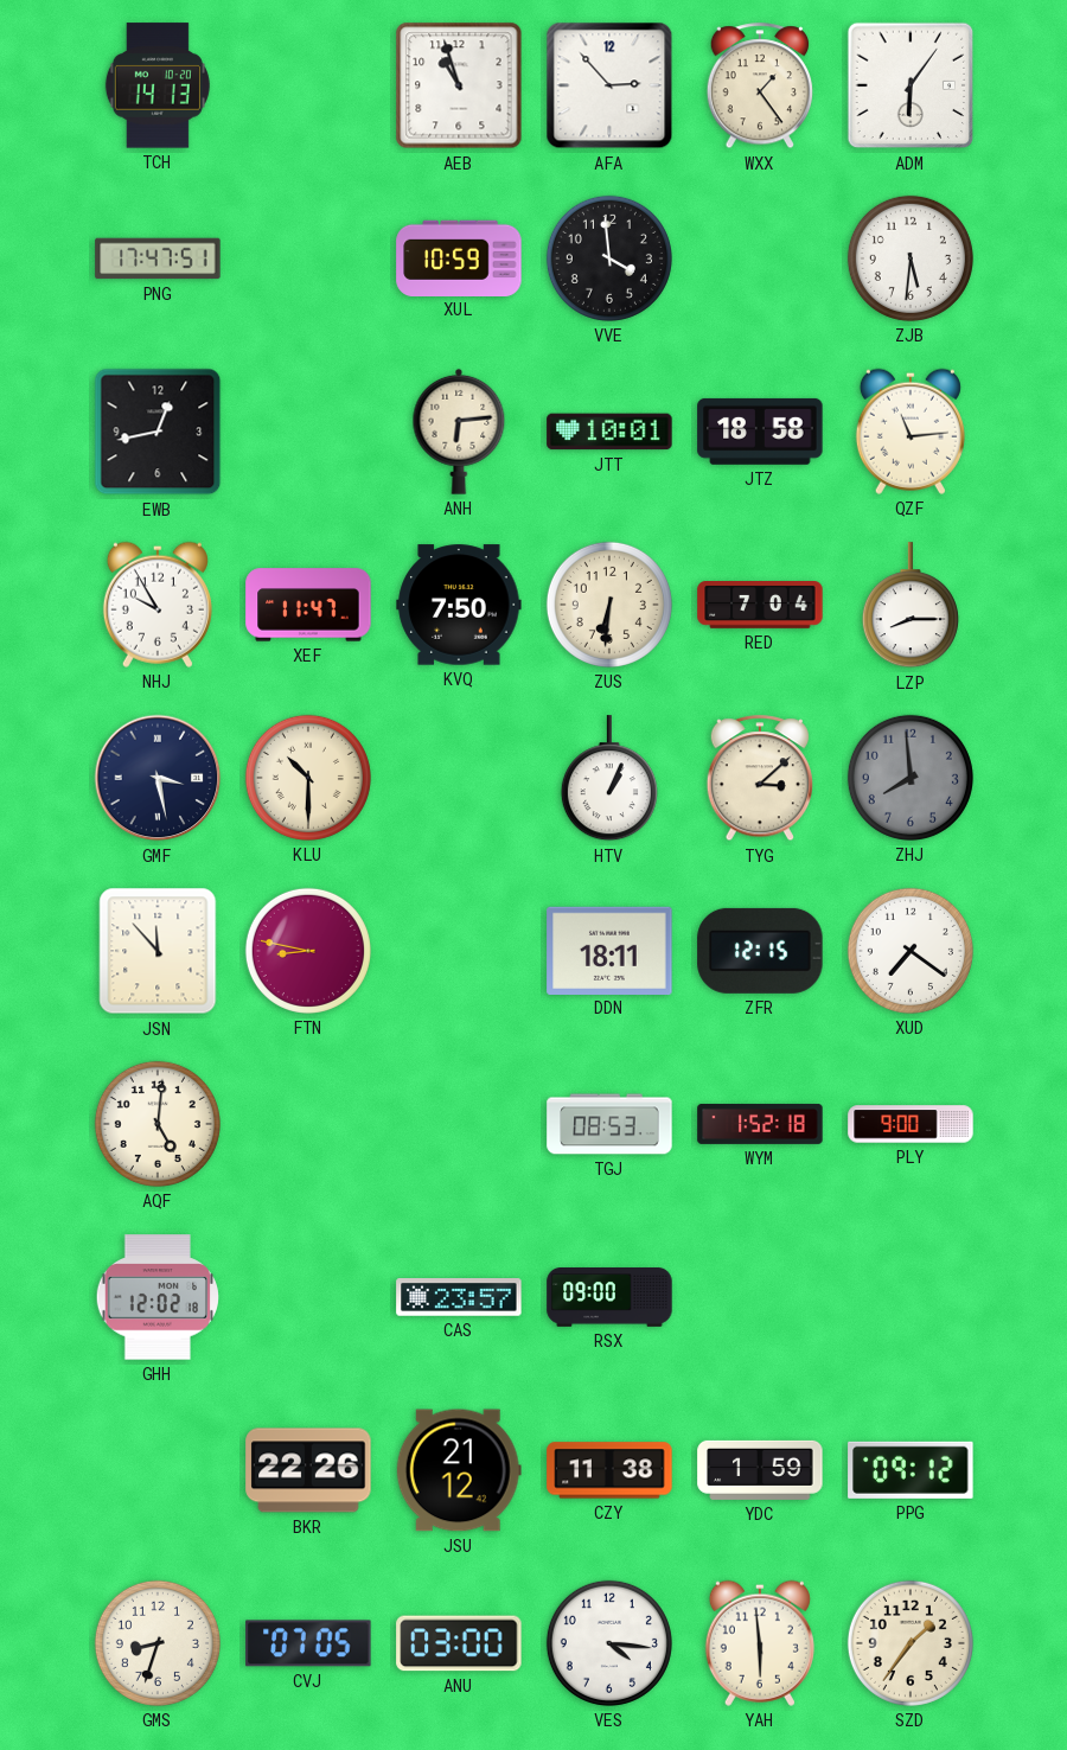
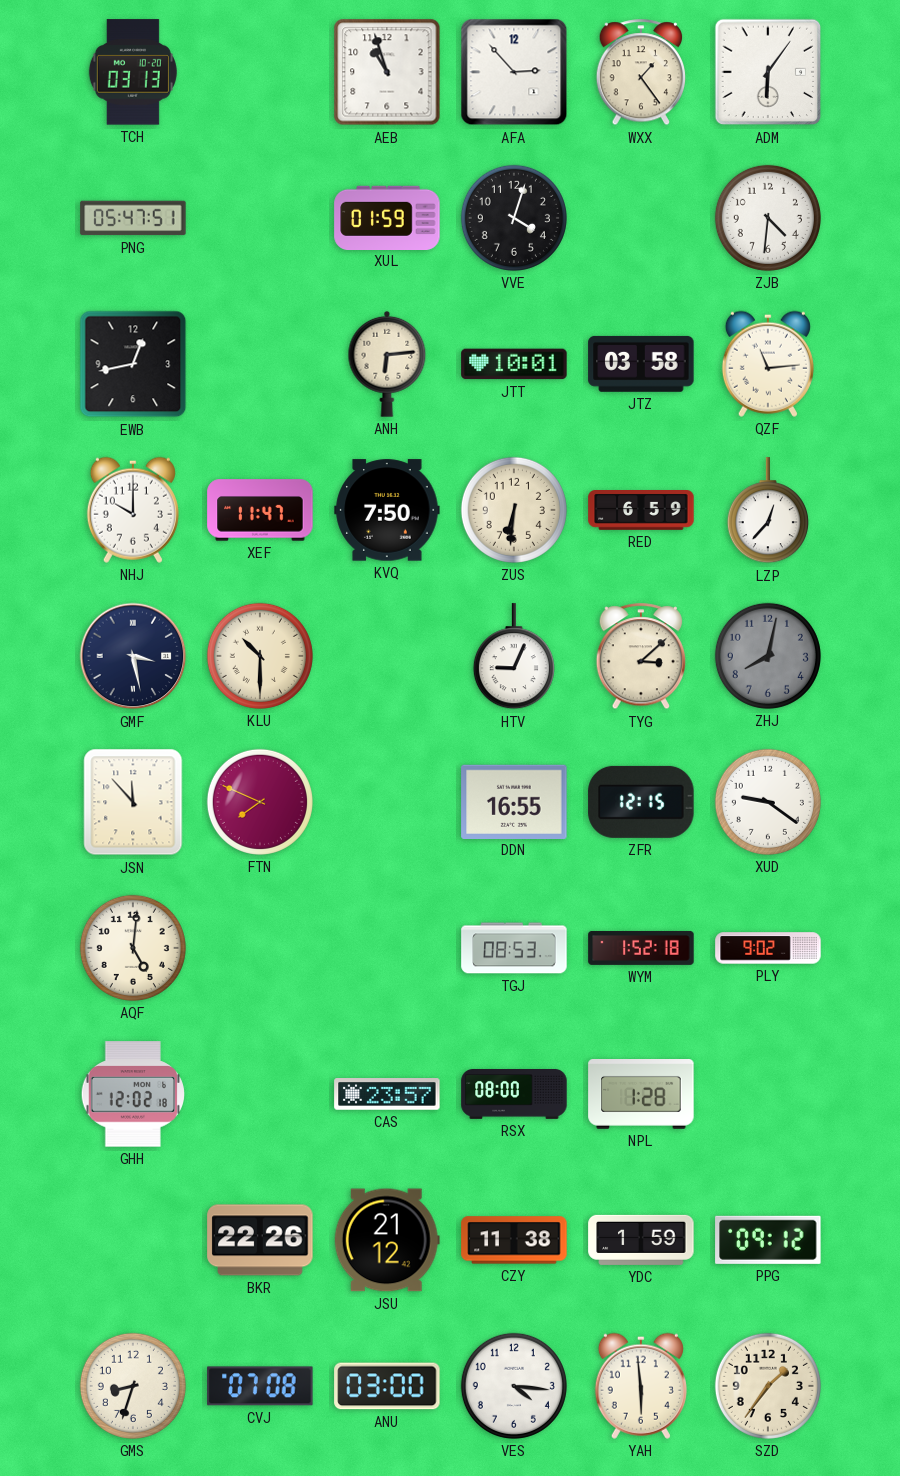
TCH: 14:13 -> 03:13 (133, 72)
PNG: 17:47 -> 05:47 (133, 218)
XUL: 10:59 -> 01:59 (387, 217)
VVE: 3:59 -> 4:03 (514, 218)
ZJB: 5:31 -> 4:31 (768, 218)
JTZ: 18:58 -> 03:58 (641, 364)
NHJ: 9:55 -> 10:00 (133, 510)
RED: 7:04 -> 6:59 (641, 511)
LZP: 8:15 -> 12:37 (768, 511)
HTV: 1:04 -> 9:04 (514, 657)
ZHJ: 7:59 -> 8:02 (768, 656)
FTN: 8:47 -> 7:49 (260, 802)
DDN: 18:11 -> 16:55 (514, 801)
XUD: 7:21 -> 9:21 (768, 802)
PLY: 9:00 -> 9:02 (768, 948)
RSX: 09:00 -> 08:00 (514, 1095)
NPL: none -> 1:28 (641, 1095)
CVJ: 07:05 -> 07:08 (260, 1386)
